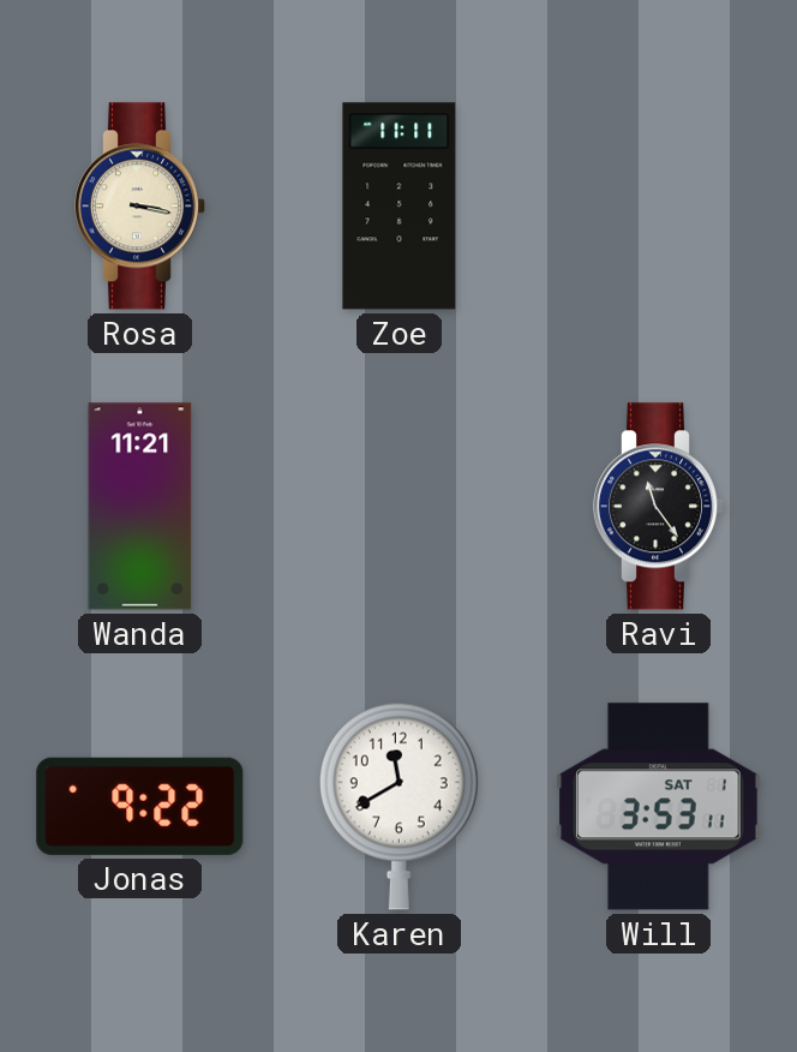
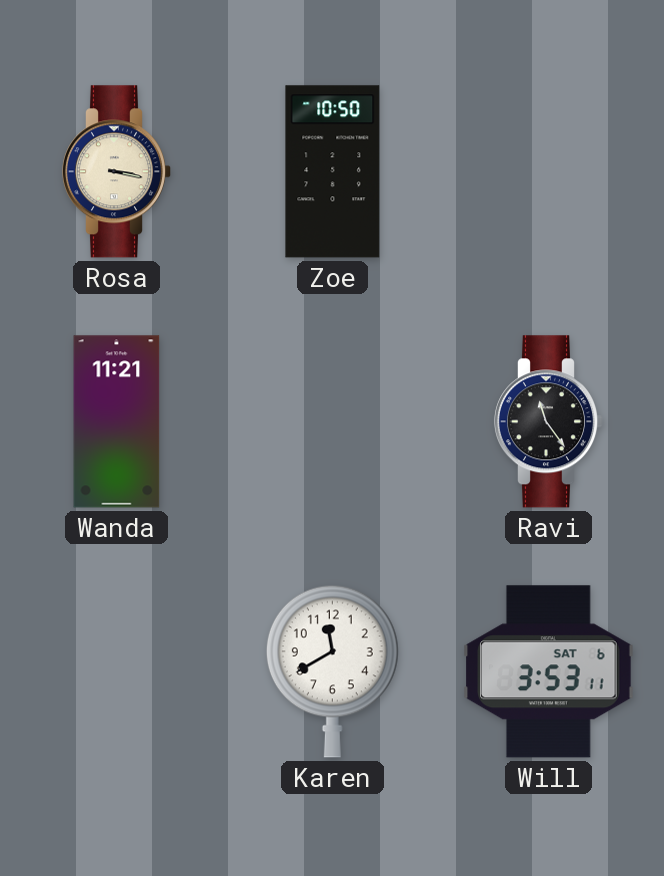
Zoe: 11:11 -> 10:50 (333, 172)
Jonas: 9:22 -> none (140, 806)
Will date: SAT 1 -> SAT 6 (549, 672)
